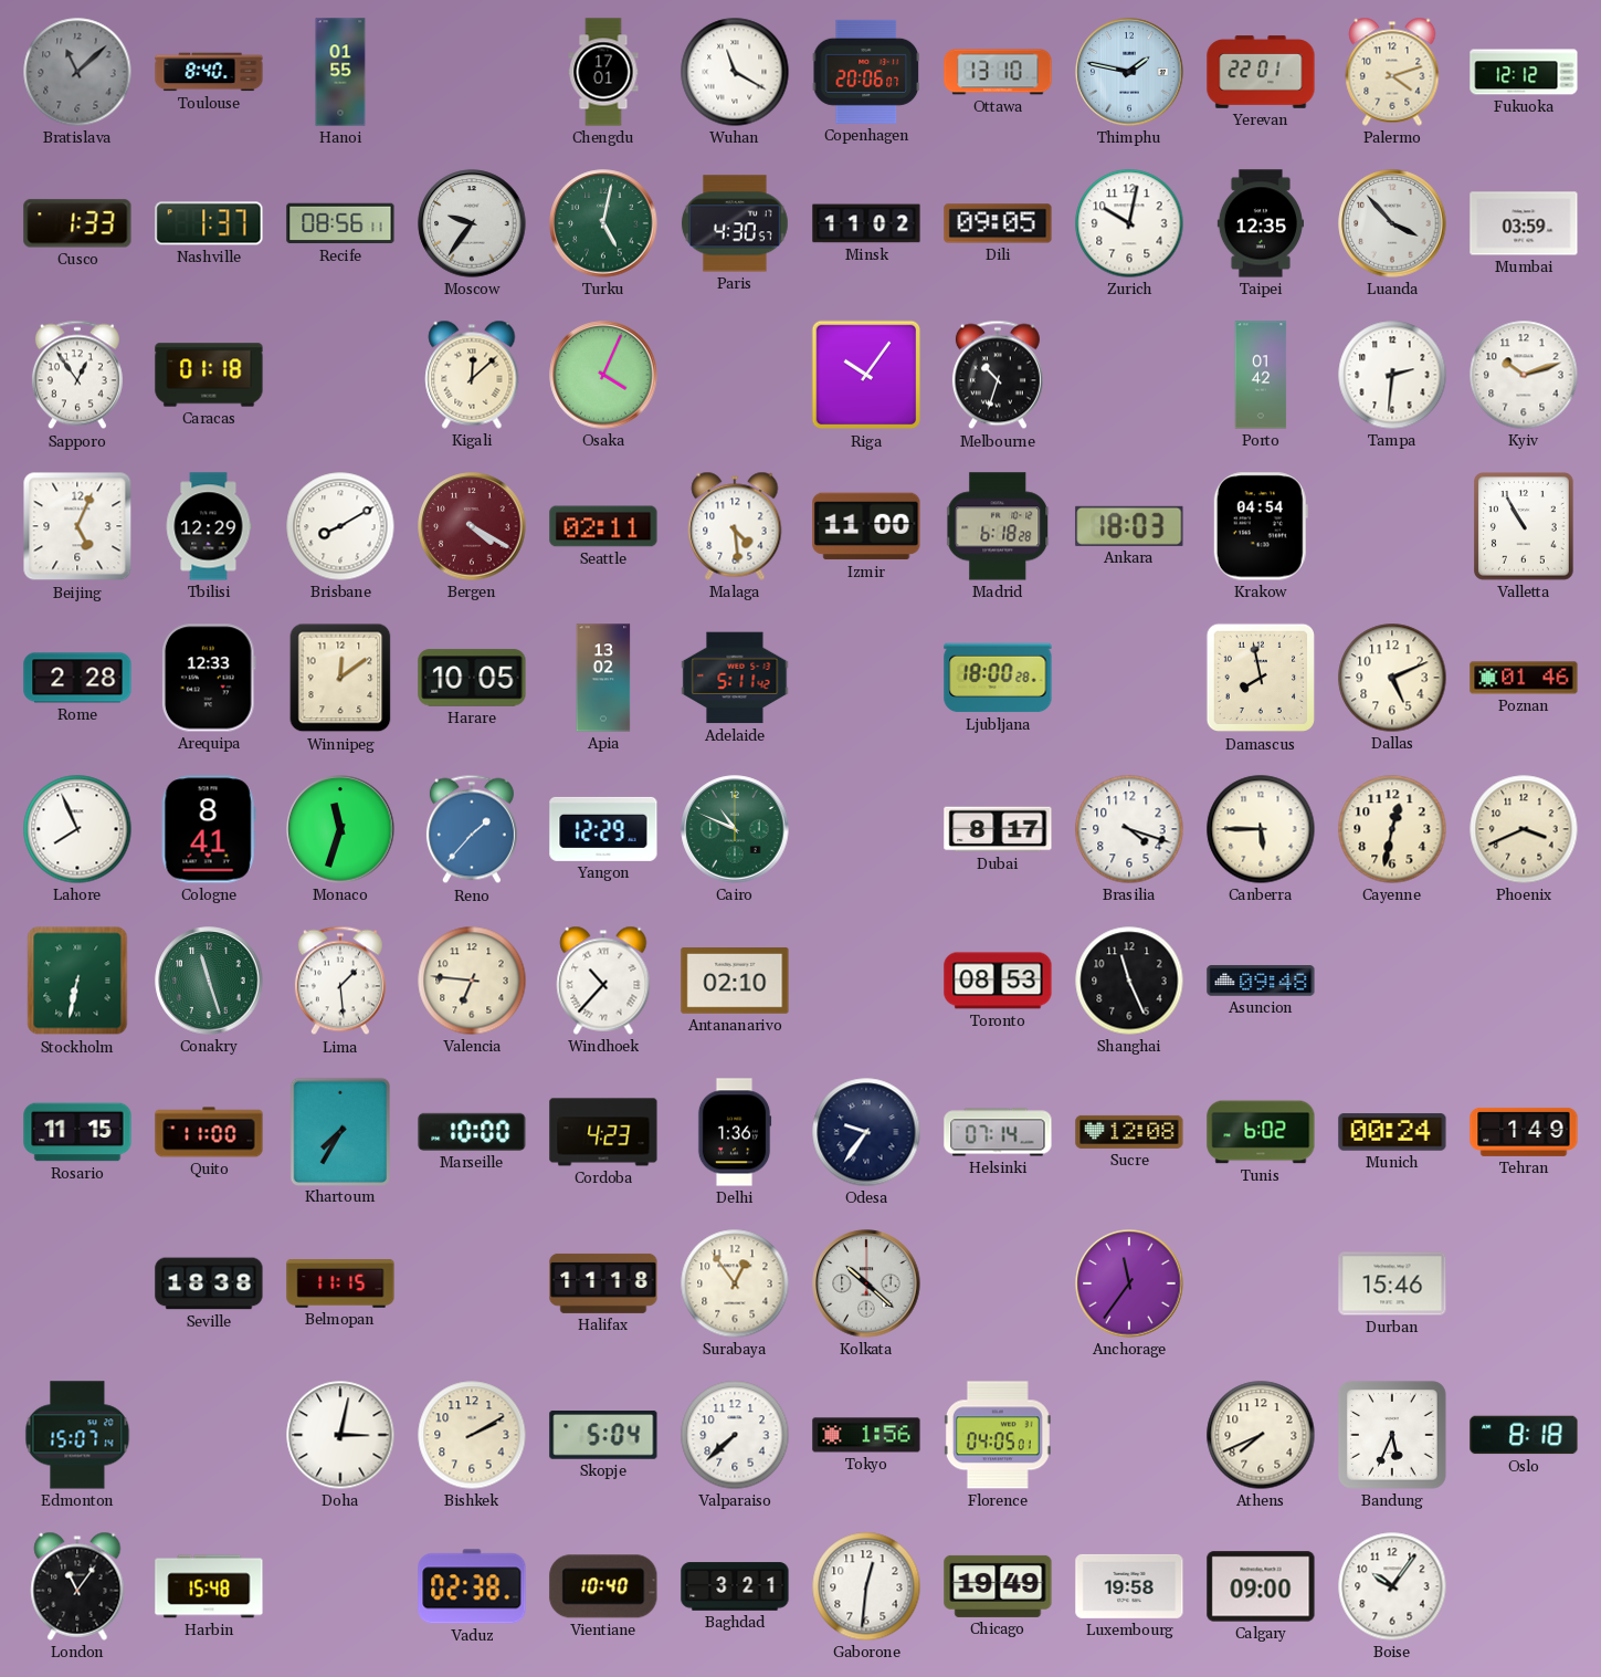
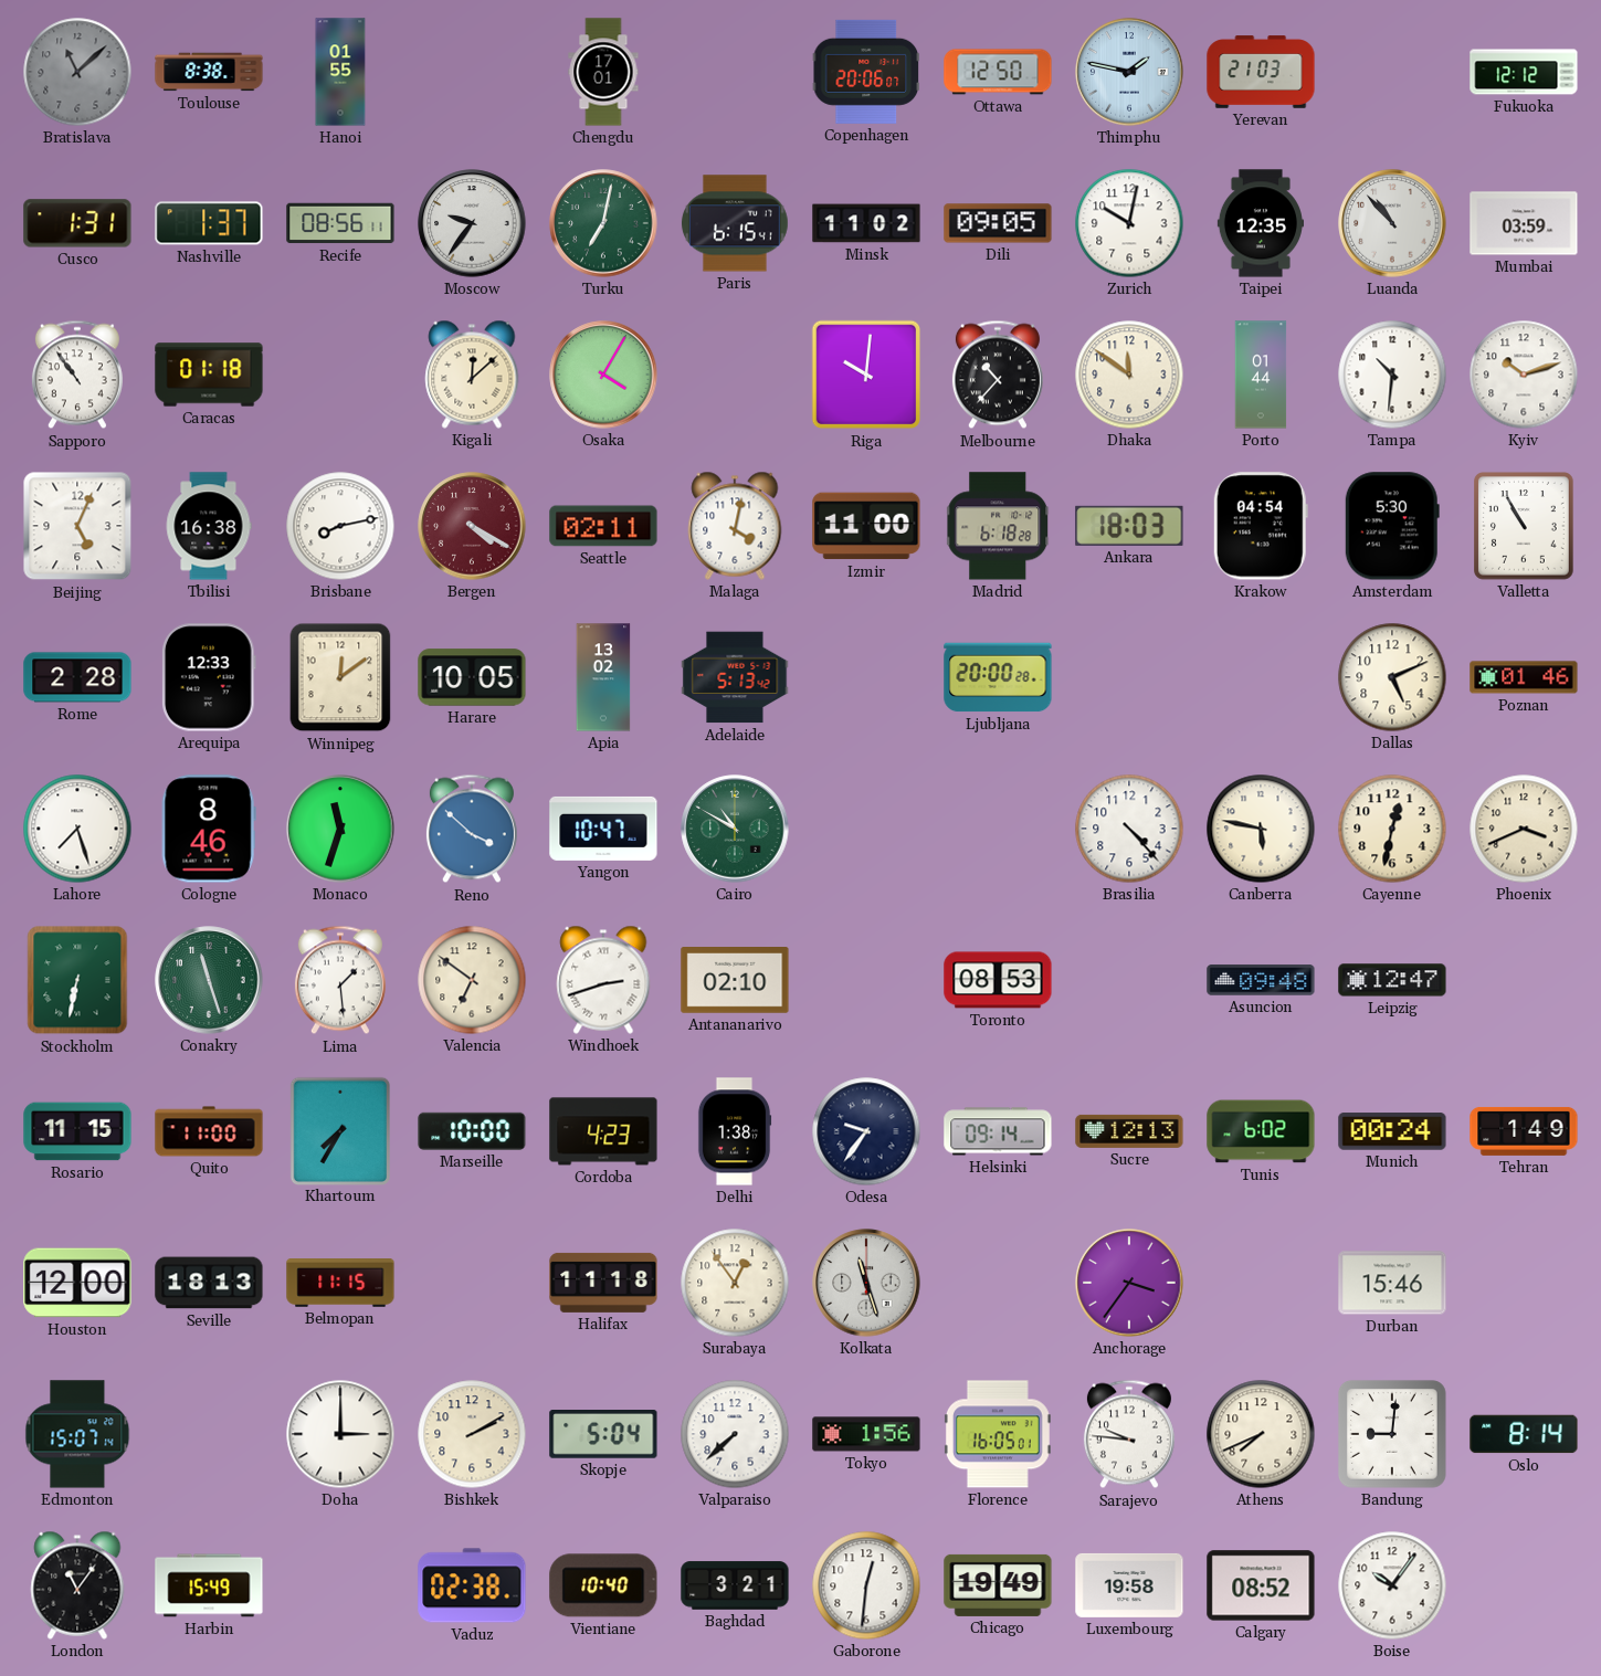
Toulouse: 8:40 -> 8:38 (209, 72)
Wuhan: 11:20 -> none (735, 72)
Ottawa: 13:10 -> 12:50 (998, 72)
Yerevan: 22:01 -> 21:03 (1261, 72)
Palermo: 4:12 -> none (1392, 72)
Cusco: 1:33 -> 1:31 (77, 223)
Turku: 5:02 -> 7:02 (603, 223)
Paris: 4:30 -> 6:15 (735, 223)
Luanda: 3:53 -> 10:53 (1392, 223)
Sapporo: 12:54 -> 10:54 (77, 375)
Osaka: 4:04 -> 4:05 (603, 375)
Riga: 10:06 -> 10:01 (866, 375)
Melbourne: 10:33 -> 10:37 (998, 375)
Dhaka: none -> 11:51 (1129, 375)
Porto: 01:42 -> 01:44 (1261, 375)
Tampa: 2:31 -> 10:31 (1392, 375)
Tbilisi: 12:29 -> 16:38 (209, 526)
Brisbane: 8:10 -> 8:13 (340, 526)
Malaga: 4:29 -> 4:02 (735, 526)
Amsterdam: none -> 5:30 (1392, 526)
Adelaide: 5:11 -> 5:13 (735, 677)
Ljubljana: 18:00 -> 20:00 (998, 677)
Damascus: 7:58 -> none (1261, 678)
Lahore: 7:56 -> 7:27 (77, 829)
Cologne: 8:41 -> 8:46 (209, 829)
Reno: 1:37 -> 3:52 (472, 829)
Yangon: 12:29 -> 10:47 (603, 829)
Cairo: 10:49 -> 10:50 (735, 829)
Dubai: 8:17 -> none (998, 829)
Brasilia: 4:18 -> 4:23 (1129, 829)
Canberra: 5:45 -> 5:47 (1261, 829)
Valencia: 6:46 -> 6:51 (472, 980)
Windhoek: 10:37 -> 2:42 (603, 980)
Shanghai: 11:26 -> none (1129, 981)
Leipzig: none -> 12:47 (1392, 980)
Delhi: 1:36 -> 1:38 (735, 1131)
Helsinki: 07:14 -> 09:14 (998, 1131)
Sucre: 12:08 -> 12:13 (1129, 1131)
Houston: none -> 12:00 (77, 1283)
Seville: 18:38 -> 18:13 (209, 1283)
Kolkata: 10:22 -> 11:27 (866, 1283)
Anchorage: 11:36 -> 3:36 (1129, 1283)
Doha: 3:02 -> 3:00 (340, 1434)
Florence: 04:05 -> 16:05 (998, 1434)
Sarajevo: none -> 9:46 (1129, 1434)
Bandung: 5:34 -> 9:01 (1393, 1435)
Oslo: 8:18 -> 8:14 (1524, 1434)
Harbin: 15:48 -> 15:49 (209, 1585)
Calgary: 09:00 -> 08:52 (1261, 1585)
